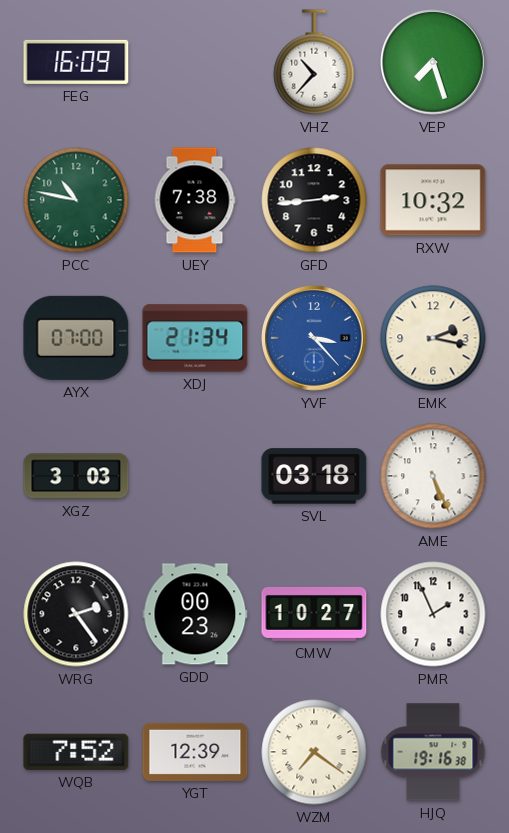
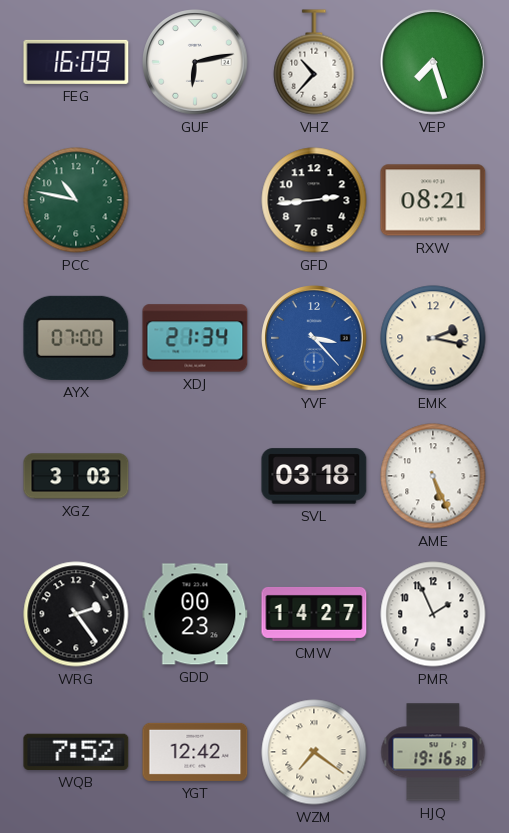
GUF: none -> 6:13 (195, 62)
UEY: 7:38 -> none (195, 200)
RXW: 10:32 -> 08:21 (433, 200)
CMW: 10:27 -> 14:27 (314, 614)
YGT: 12:39 -> 12:42 (195, 752)
